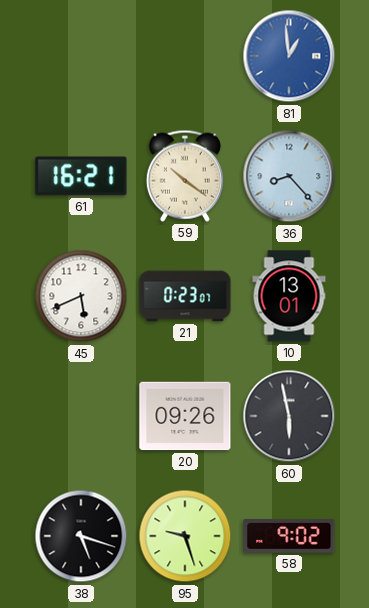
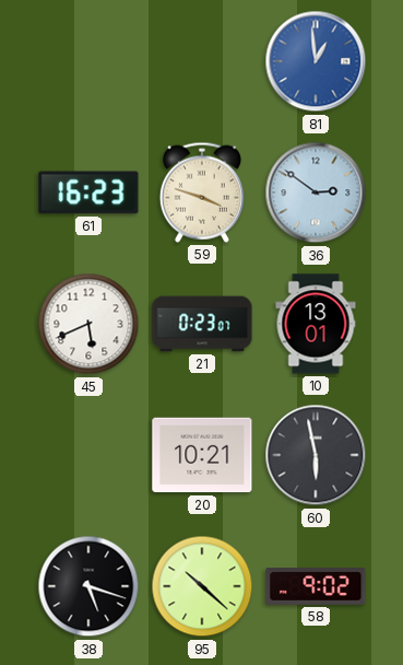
61: 16:21 -> 16:23 (88, 192)
59: 10:21 -> 3:48 (202, 192)
36: 8:23 -> 2:51 (316, 192)
20: 09:26 -> 10:21 (202, 455)
95: 9:27 -> 10:22 (202, 586)
